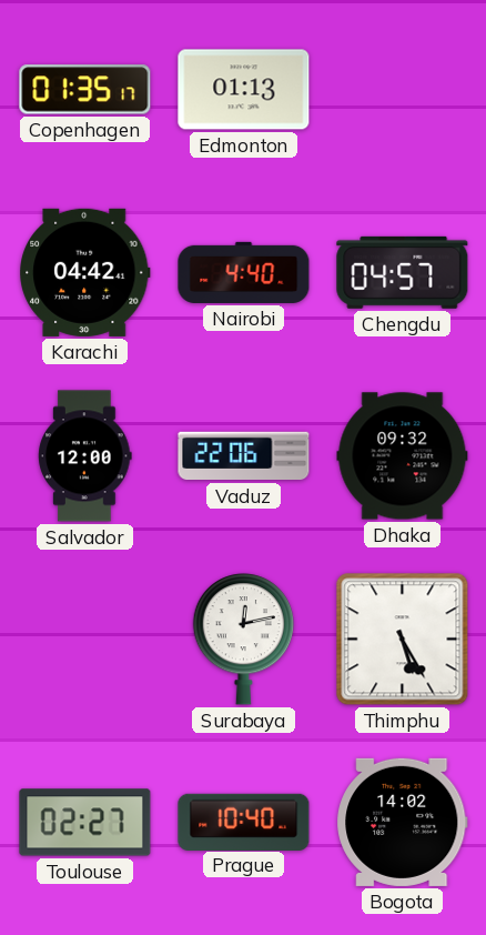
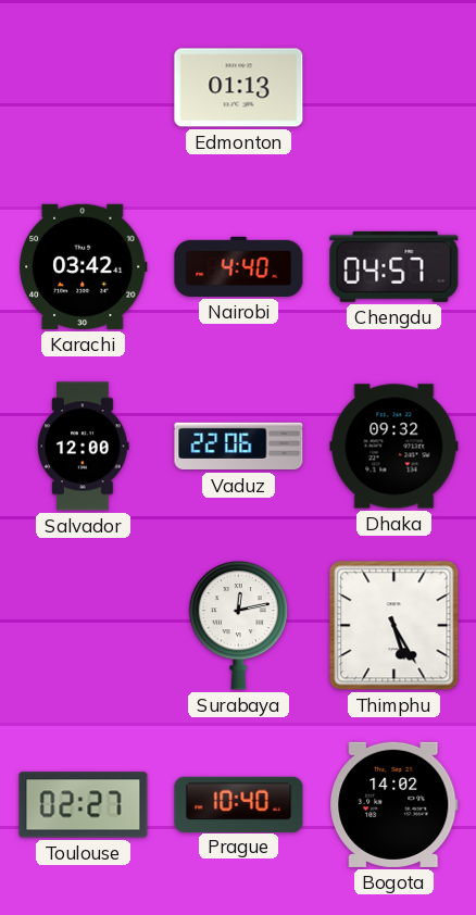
Copenhagen: 01:35 -> none (85, 90)
Karachi: 04:42 -> 03:42 (84, 266)
